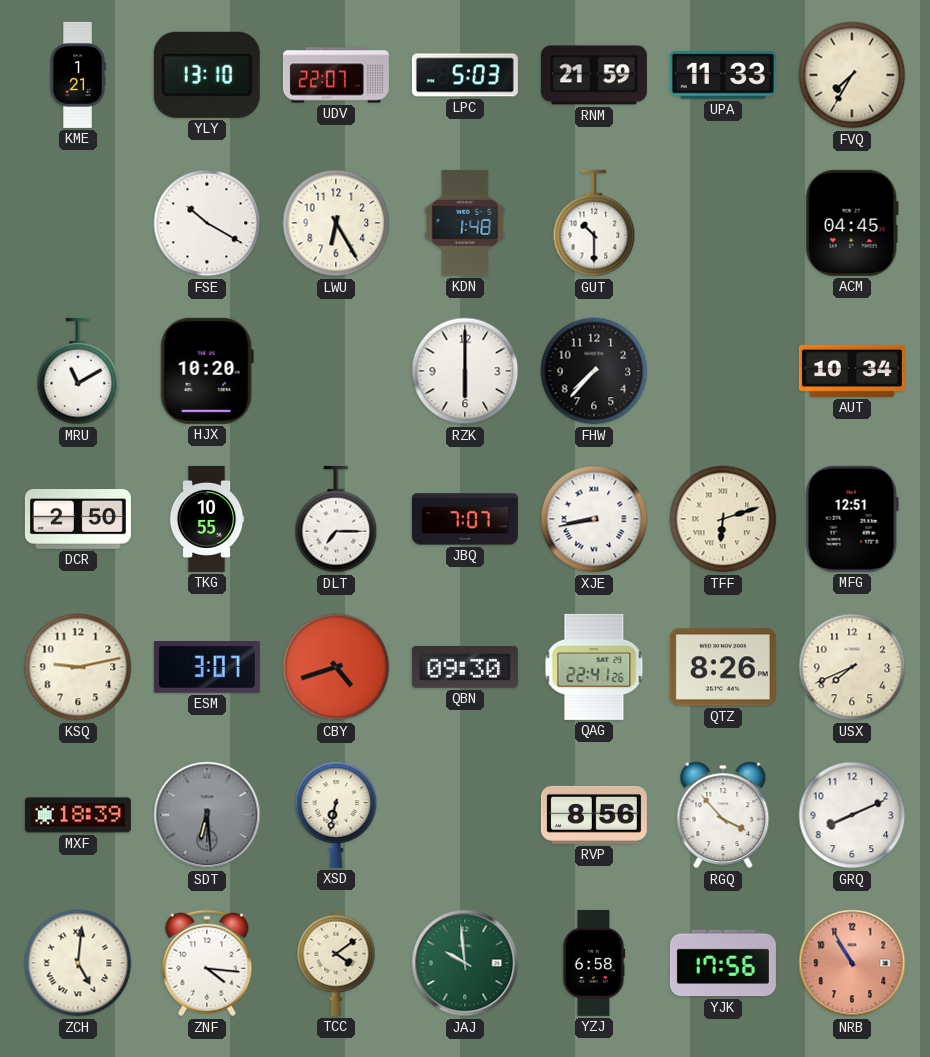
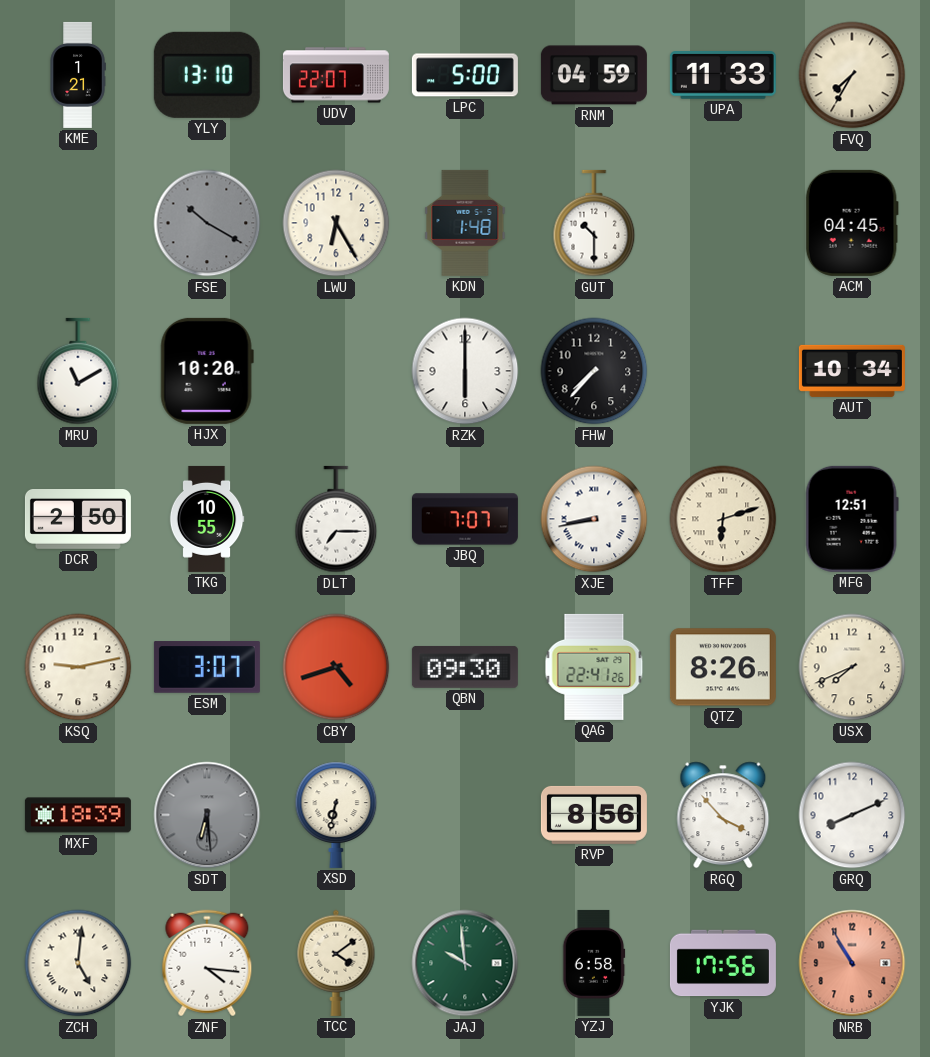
LPC: 5:03 -> 5:00 (465, 75)
RNM: 21:59 -> 04:59 (594, 75)
FSE dial: white -> grey (207, 223)
